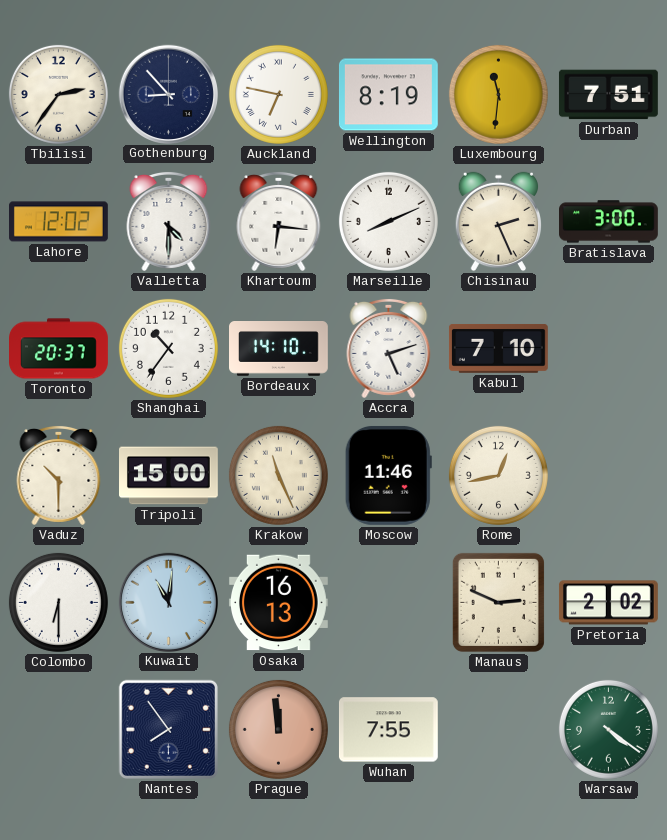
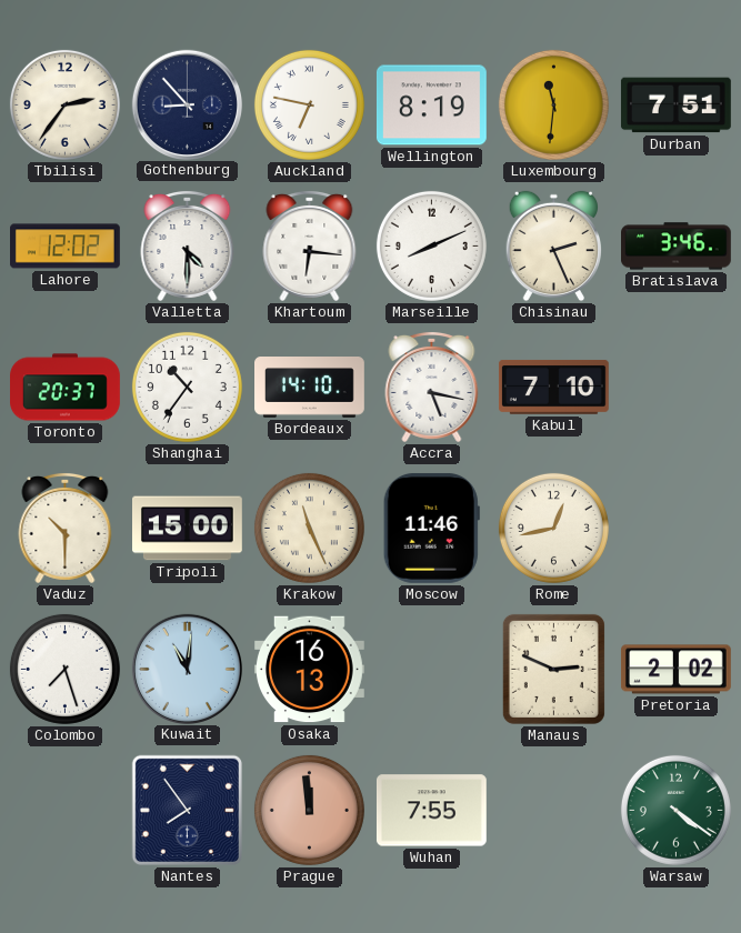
Bratislava: 3:00 -> 3:46 (677, 247)
Accra: 5:12 -> 5:17 (432, 387)
Colombo: 6:30 -> 7:27 (64, 669)
